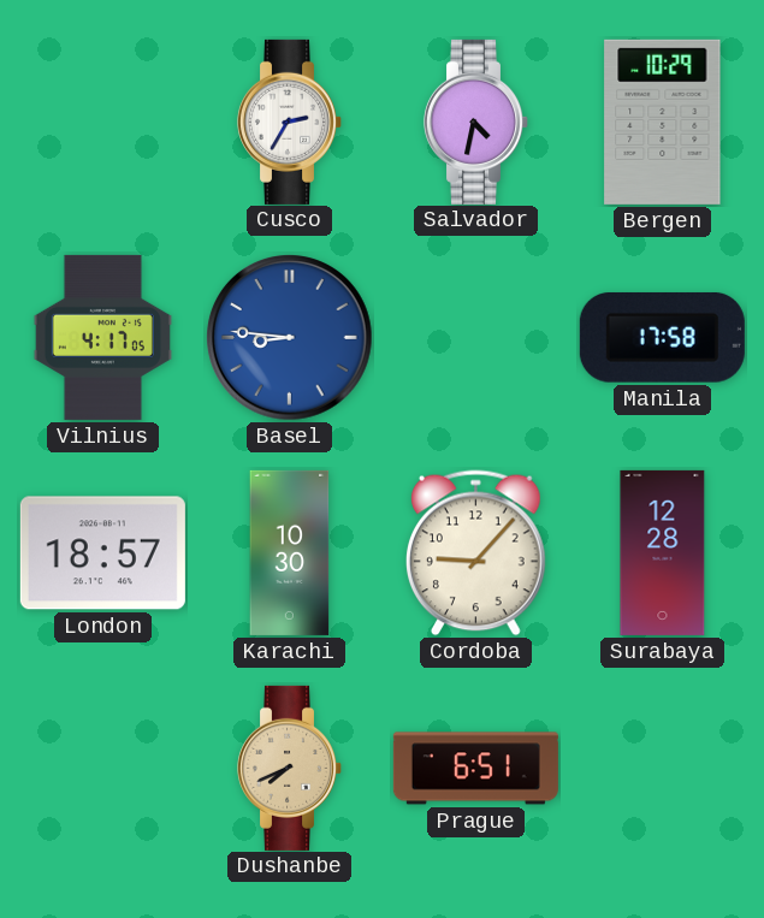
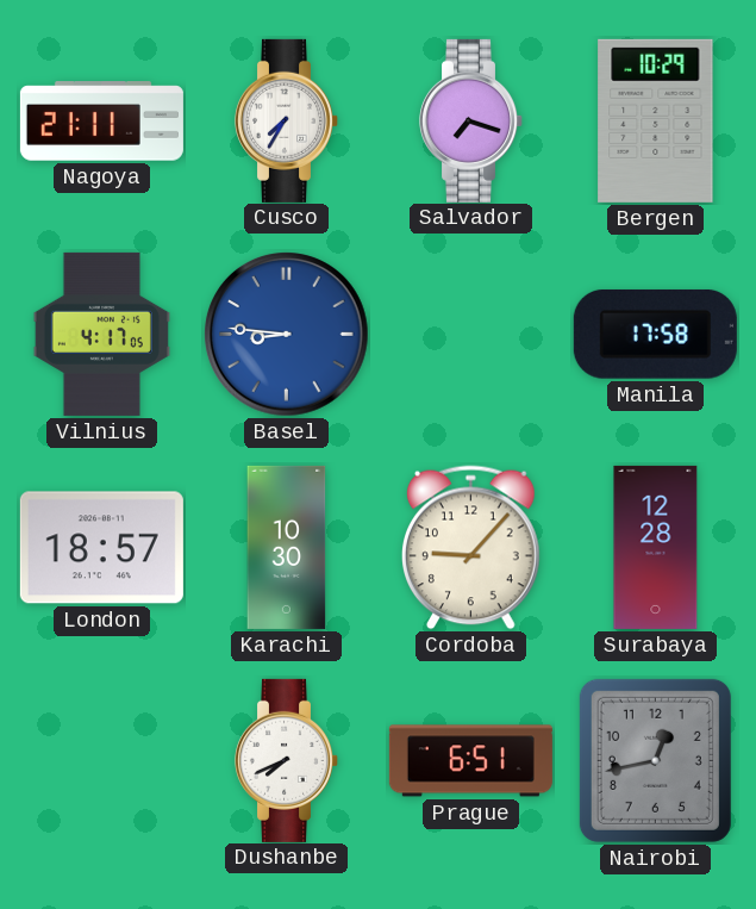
Nagoya: none -> 21:11 (101, 122)
Cusco: 2:35 -> 7:35 (286, 120)
Salvador: 4:32 -> 7:18 (470, 120)
Dushanbe dial: champagne -> white (286, 760)
Nairobi: none -> 12:43 (655, 760)
